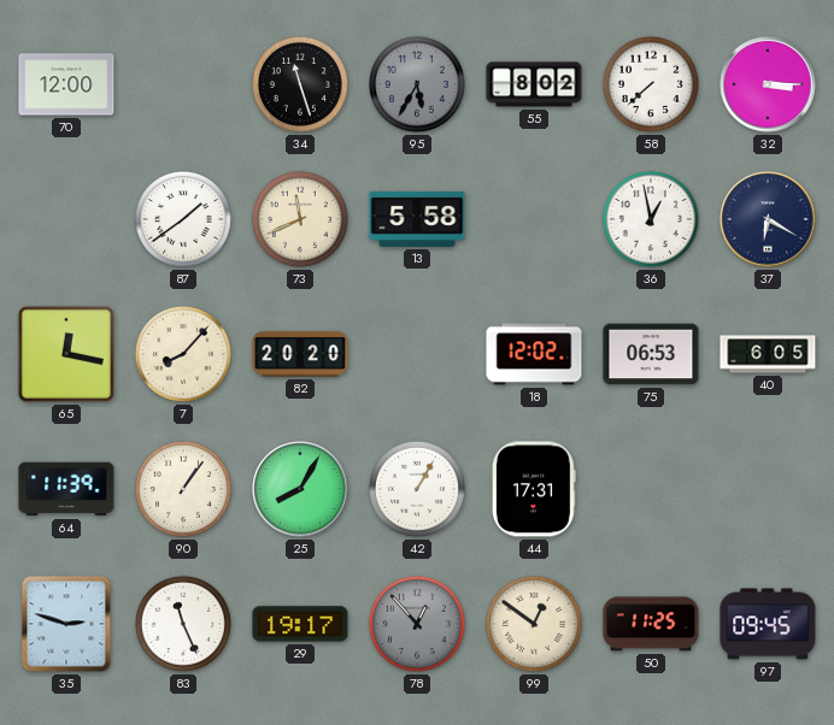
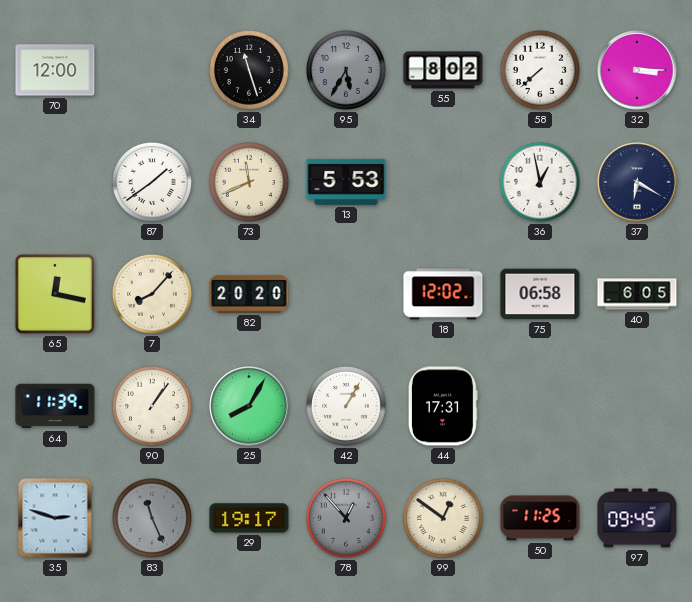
13: 5:58 -> 5:53 (346, 182)
75: 06:53 -> 06:58 (540, 294)
83 dial: white -> grey (152, 518)
